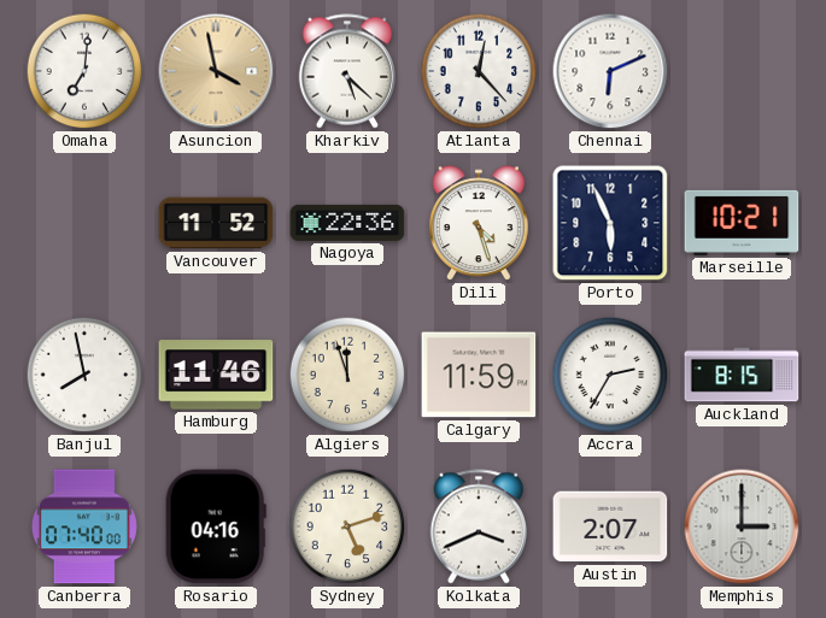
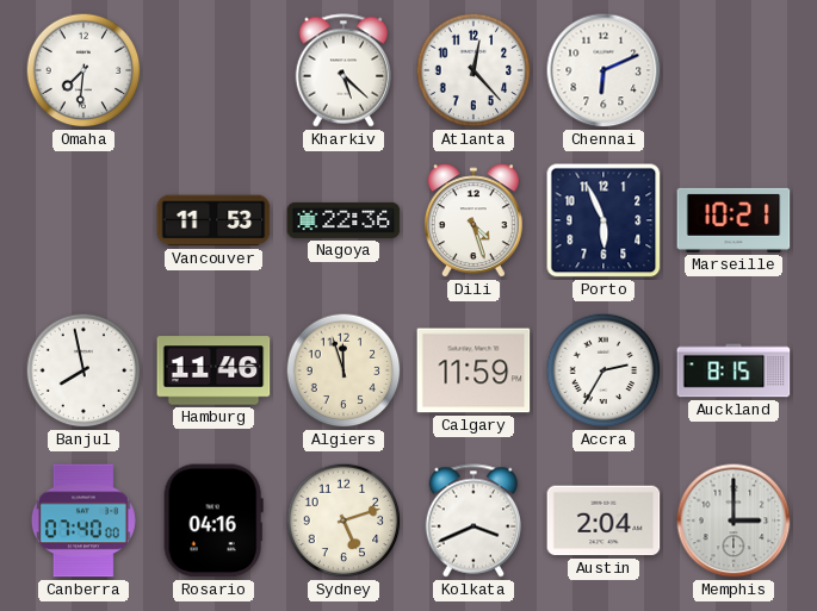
Omaha: 7:01 -> 7:31 (83, 70)
Asuncion: 3:58 -> none (216, 71)
Vancouver: 11:52 -> 11:53 (213, 220)
Austin: 2:07 -> 2:04 (604, 520)
